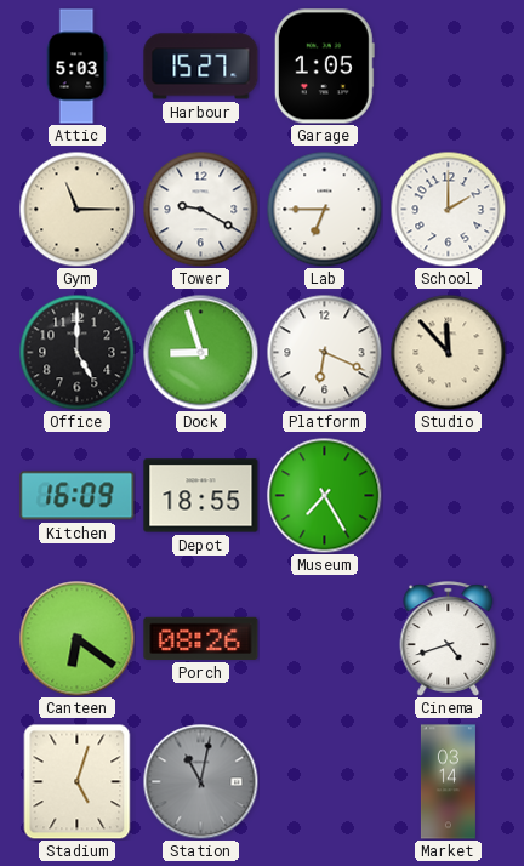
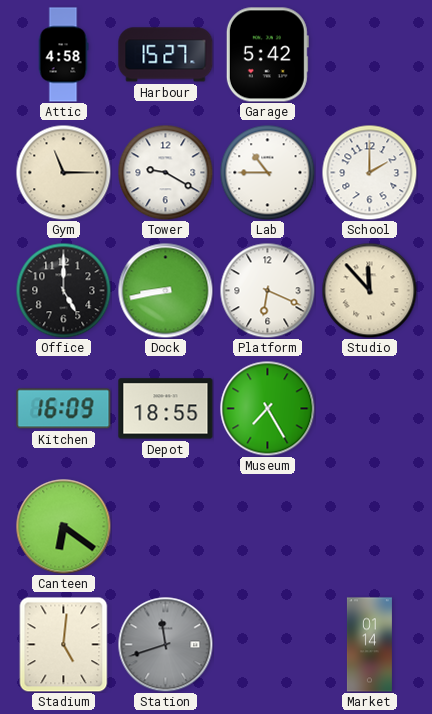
Attic: 5:03 -> 4:58 (63, 55)
Garage: 1:05 -> 5:42 (267, 55)
Lab: 6:45 -> 10:45 (267, 172)
Dock: 8:57 -> 8:43 (165, 290)
Porch: 08:26 -> none (201, 638)
Cinema: 4:42 -> none (449, 639)
Stadium: 5:03 -> 5:01 (64, 644)
Station: 11:02 -> 11:42 (165, 644)
Market: 03:14 -> 01:14 (369, 645)
